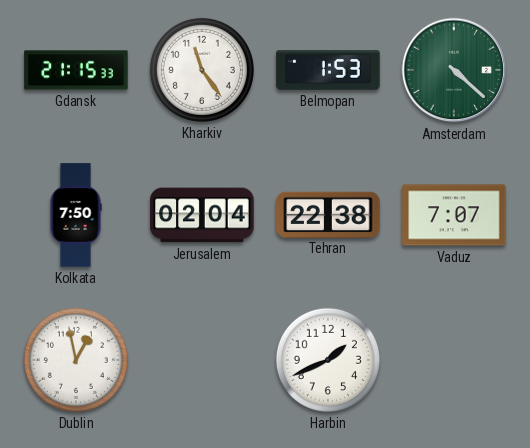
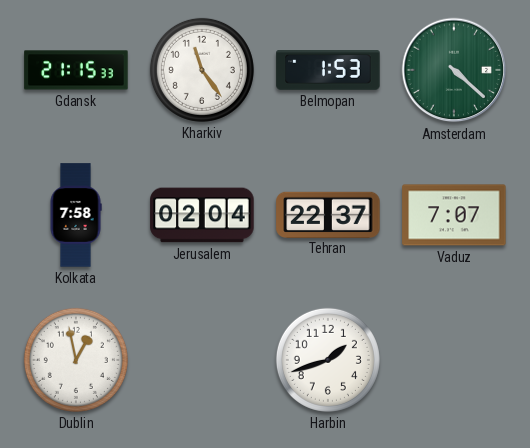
Kolkata: 7:50 -> 7:58 (76, 215)
Tehran: 22:38 -> 22:37 (328, 214)
Harbin: 1:41 -> 1:42 (328, 360)
